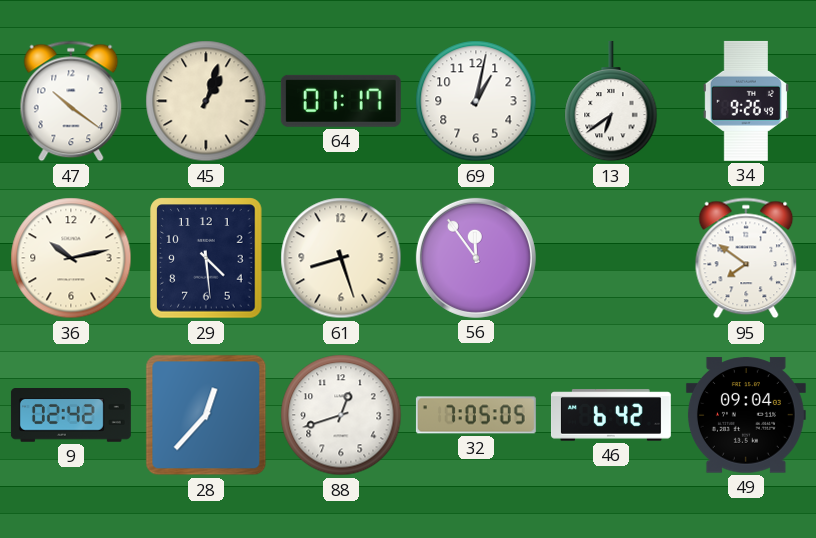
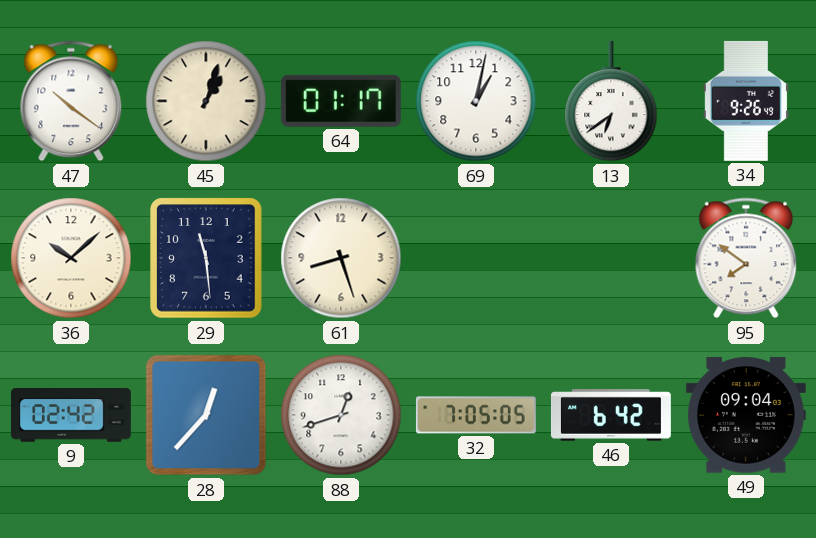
36: 10:13 -> 10:08 (71, 258)
29: 4:29 -> 11:29 (206, 258)
56: 11:54 -> none (476, 258)
